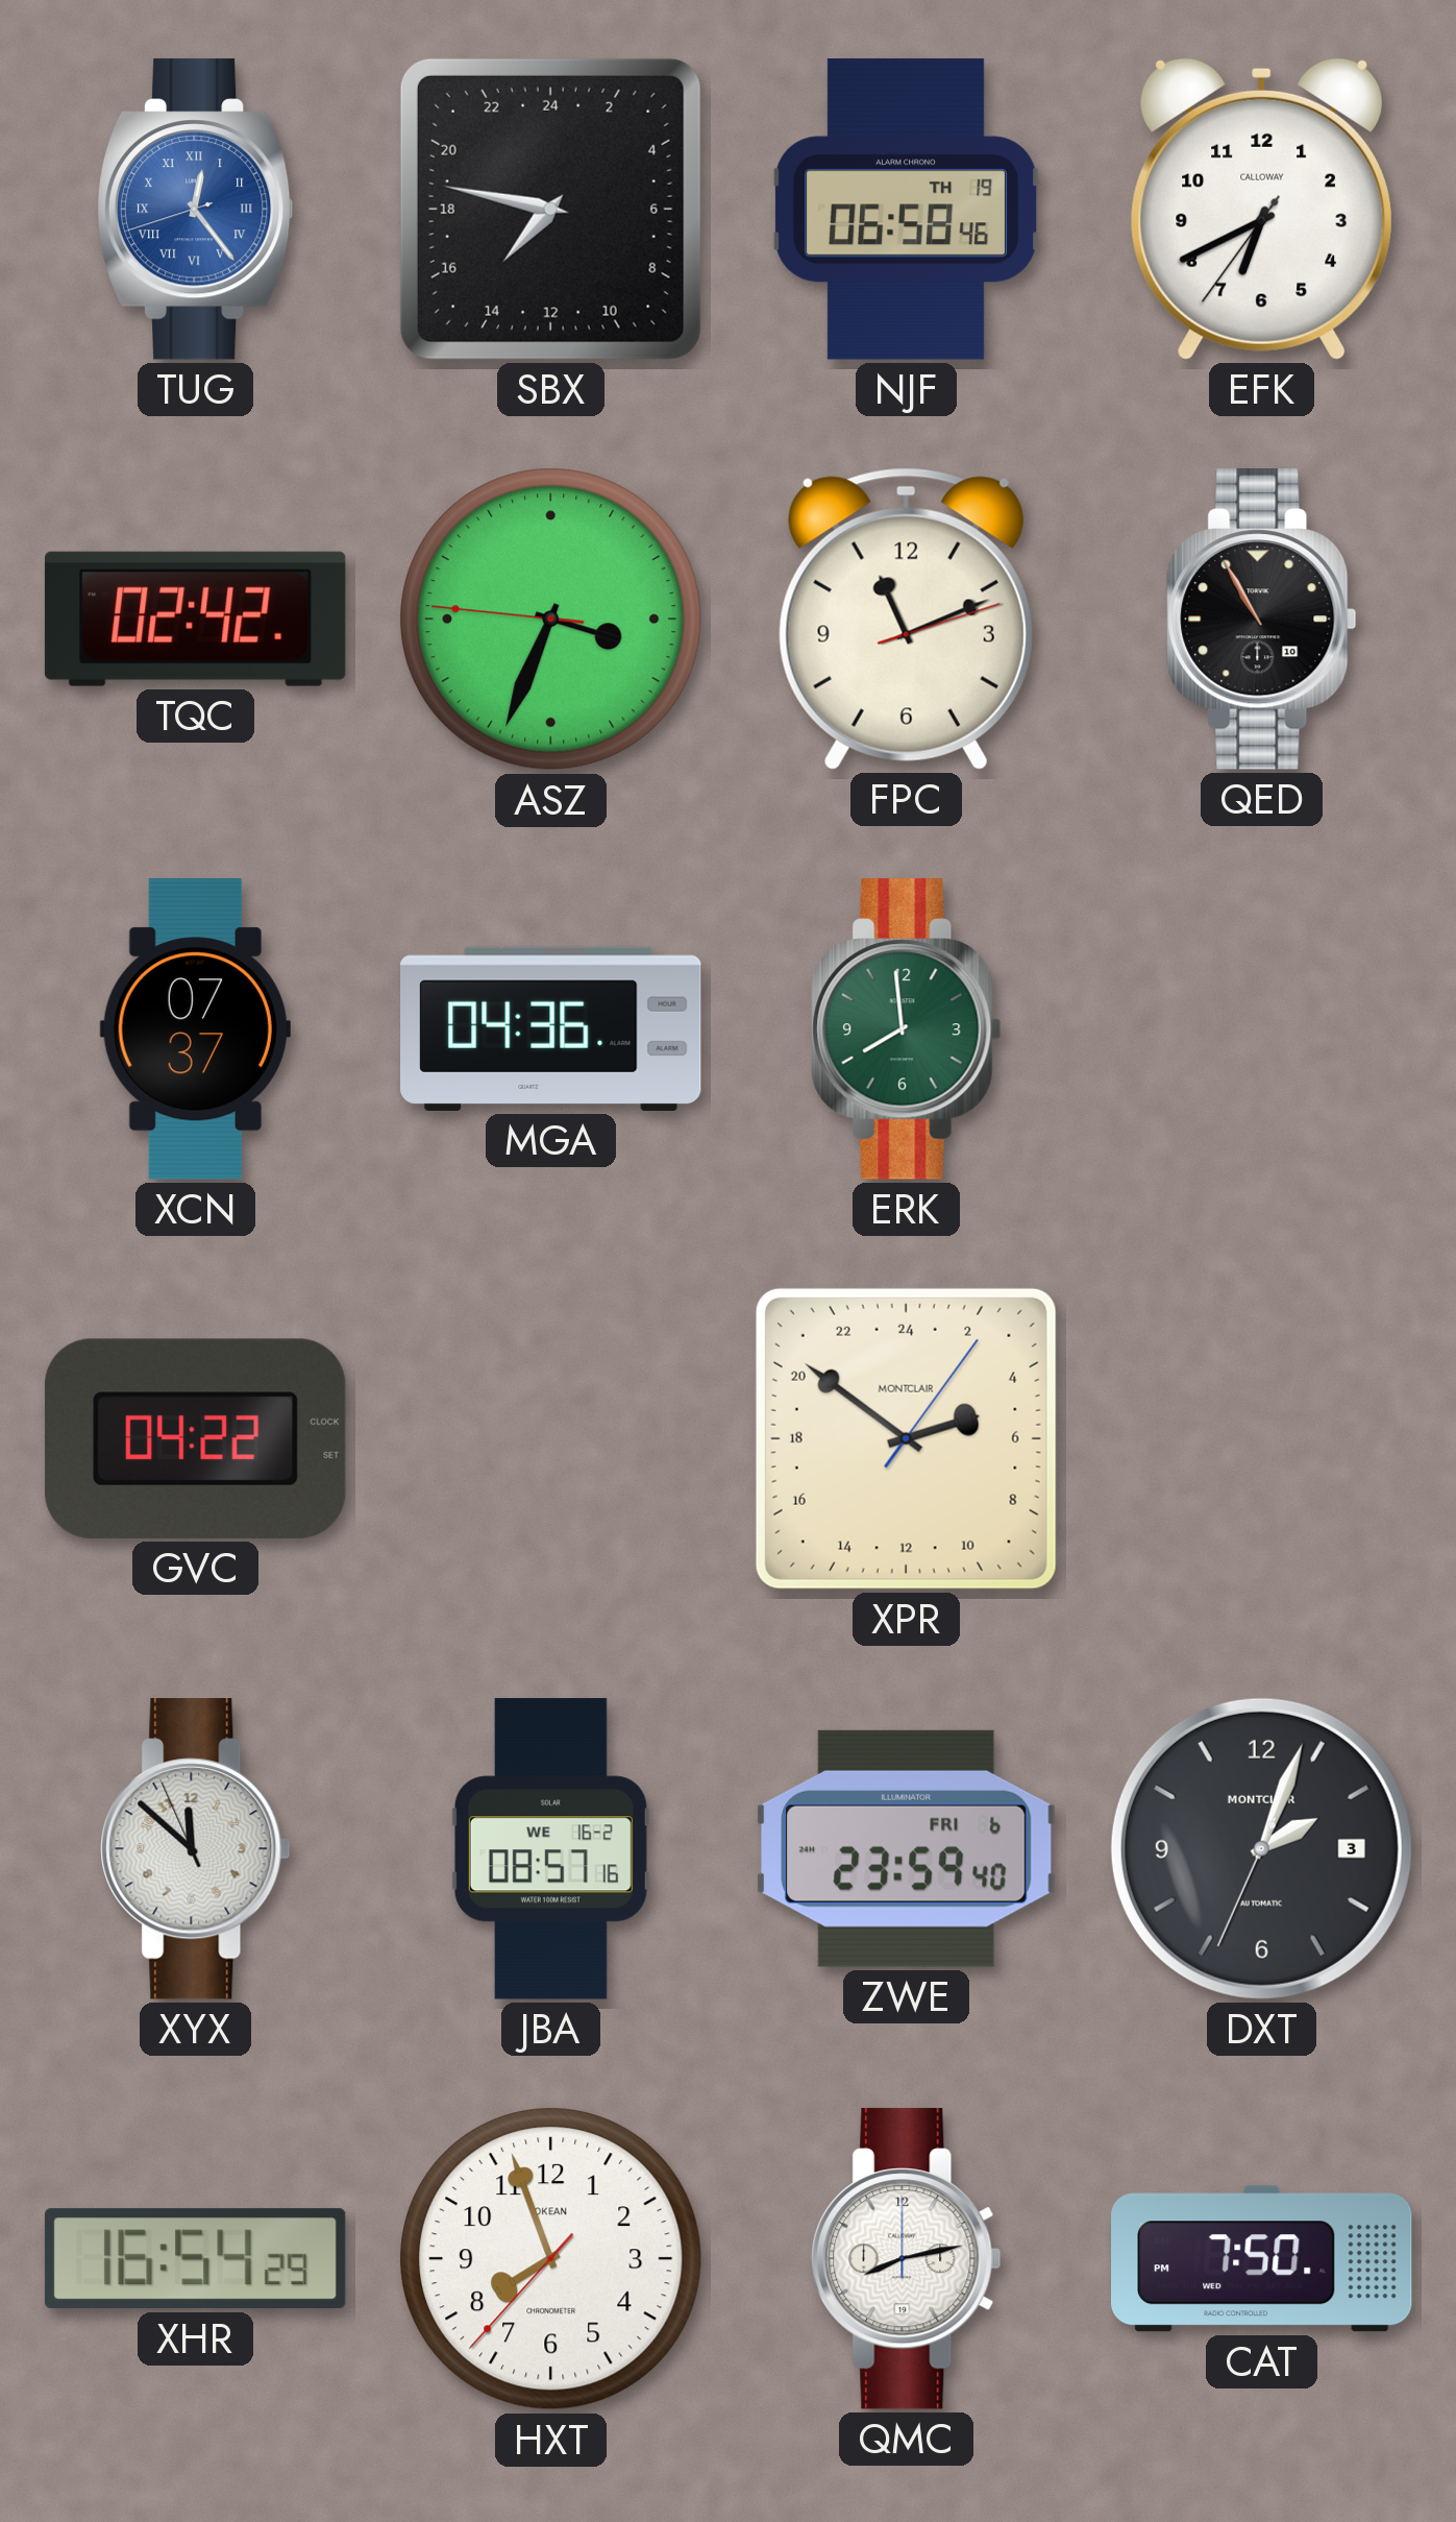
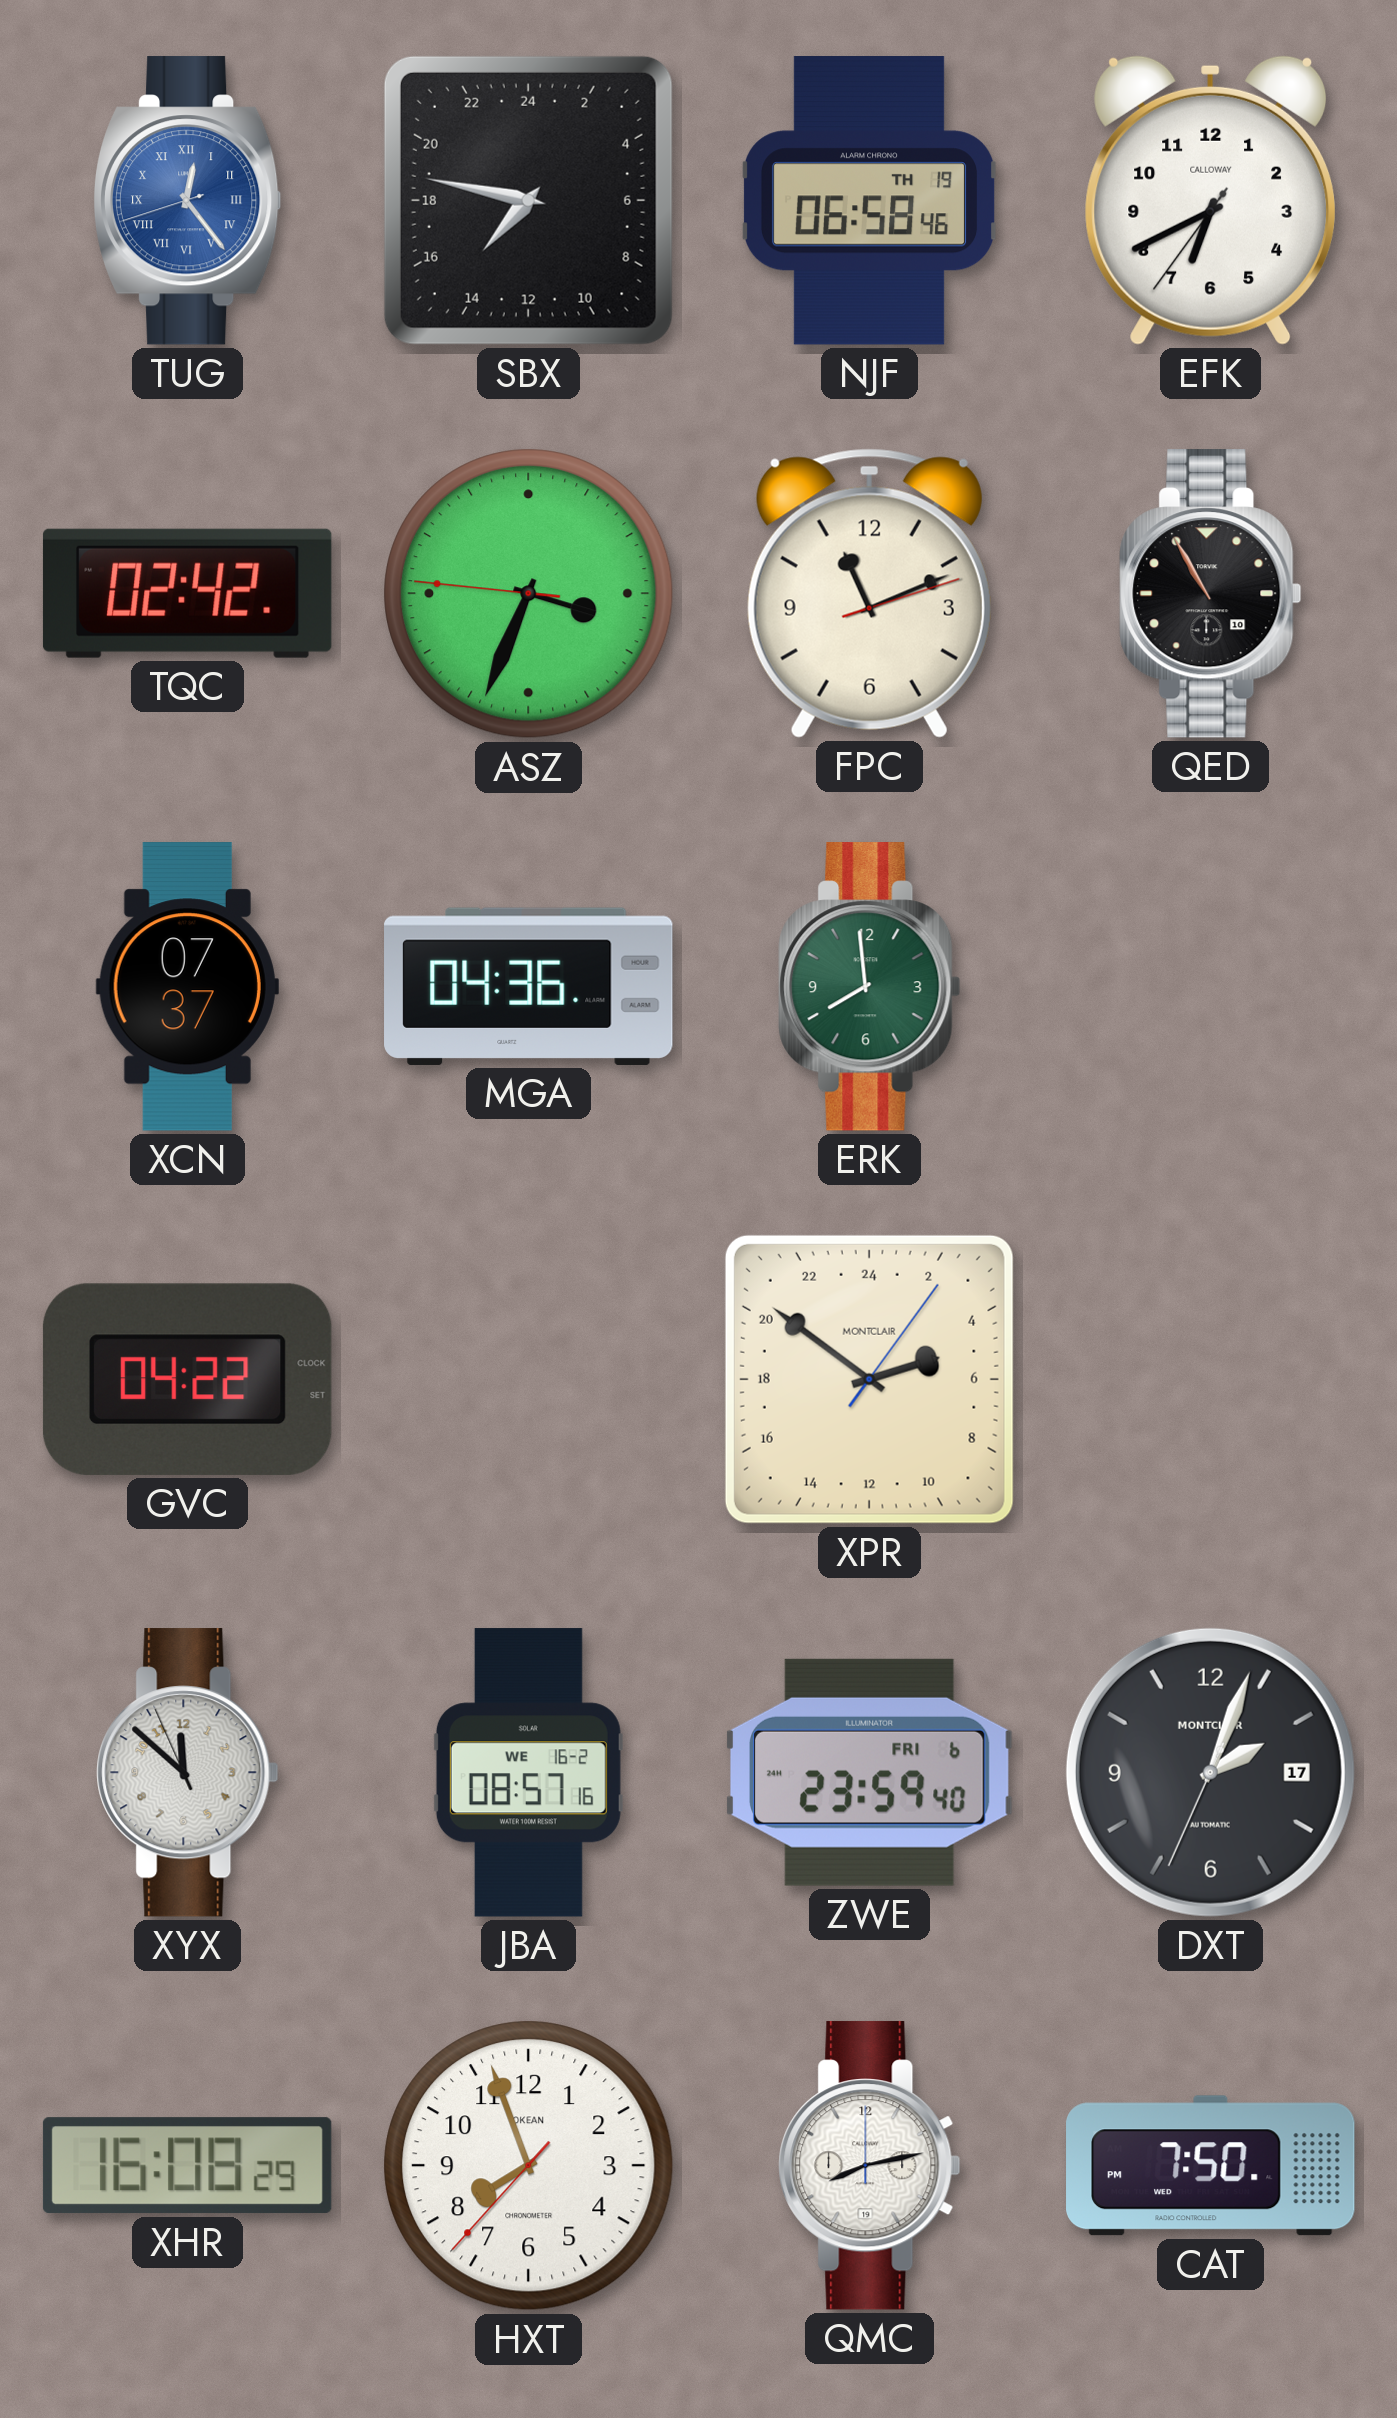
DXT date: 3 -> 17 (1210, 1772)
XHR: 16:54 -> 16:08 (187, 2166)
